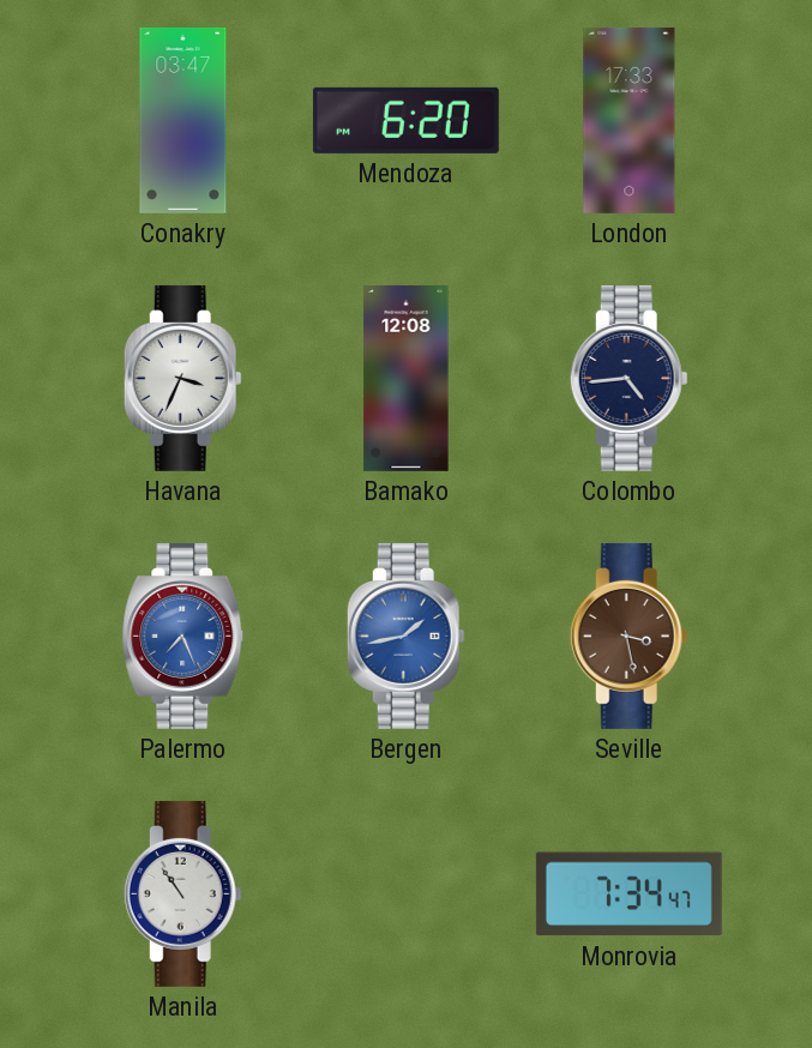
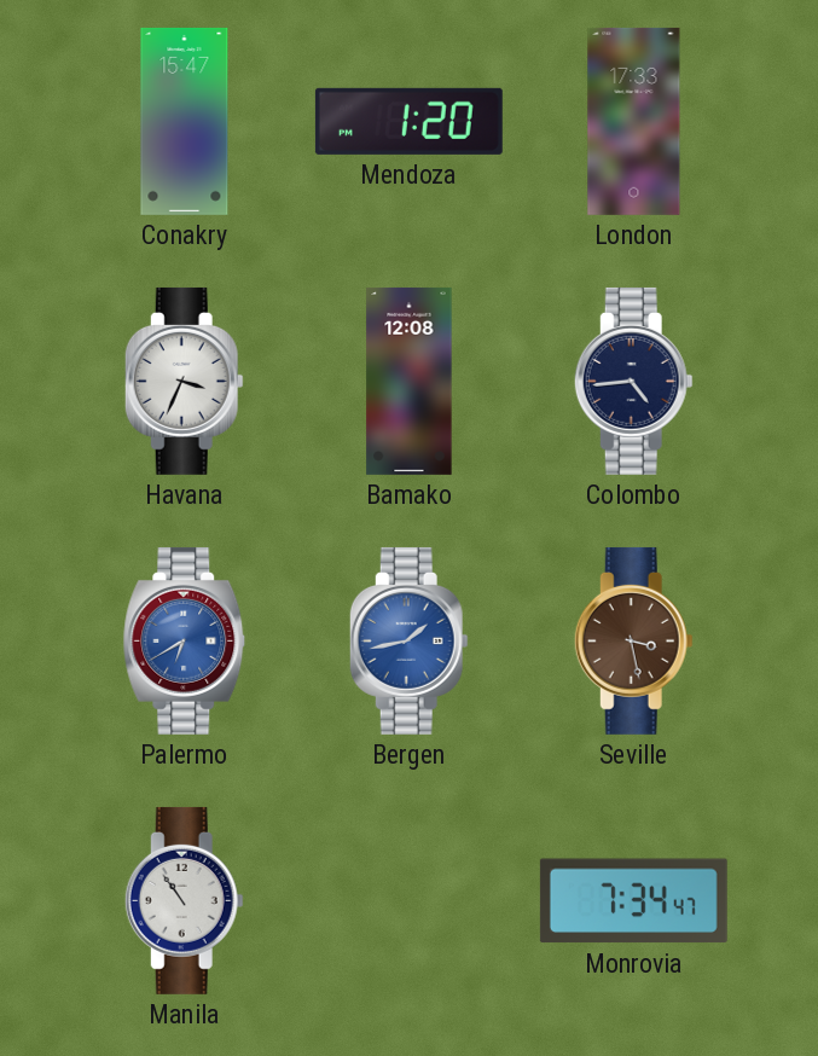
Conakry: 03:47 -> 15:47 (185, 121)
Mendoza: 6:20 -> 1:20 (408, 121)
Palermo: 7:26 -> 6:40 (185, 640)
